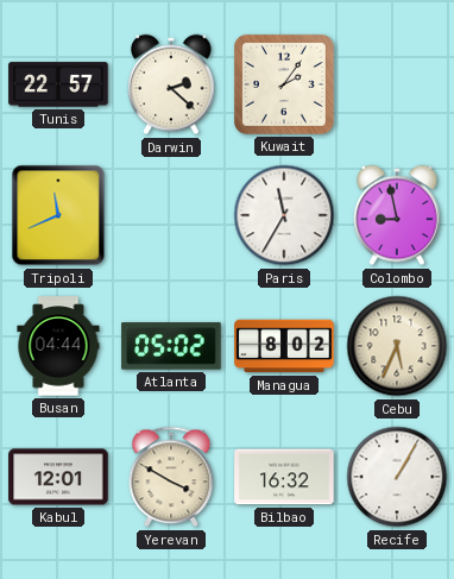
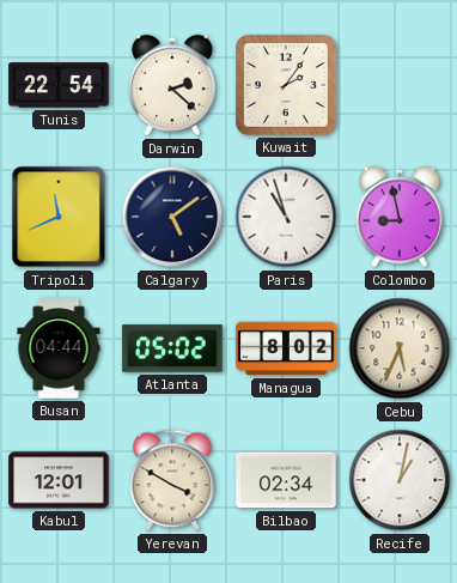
Tunis: 22:57 -> 22:54 (59, 85)
Calgary: none -> 5:09 (172, 217)
Paris: 11:35 -> 10:57 (286, 217)
Bilbao: 16:32 -> 02:34 (286, 480)
Recife: 1:05 -> 1:02 (400, 480)
